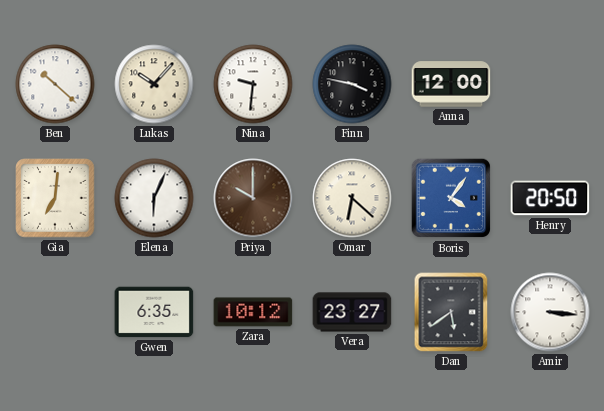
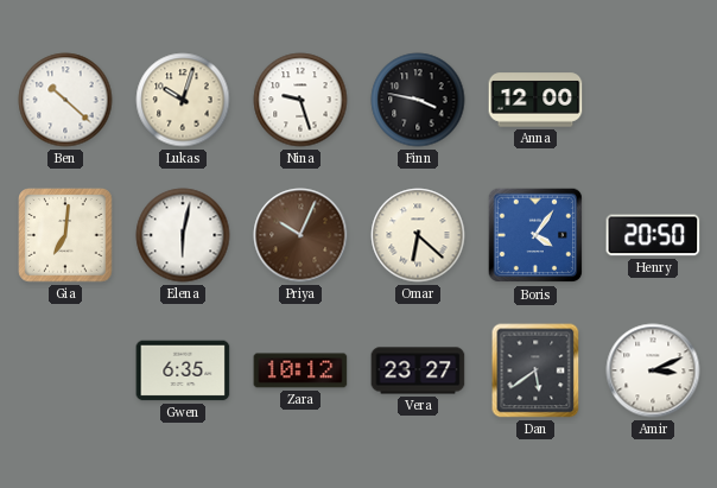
Lukas: 10:07 -> 10:03 (183, 100)
Nina: 9:31 -> 9:27 (300, 100)
Elena: 6:04 -> 6:02 (183, 235)
Priya: 10:00 -> 10:04 (300, 235)
Amir: 3:16 -> 3:11 (653, 370)
